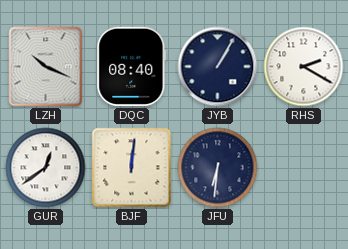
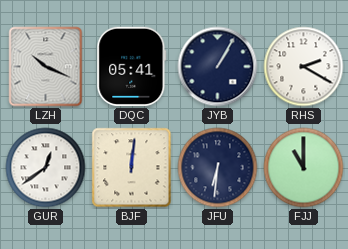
DQC: 08:40 -> 05:41 (132, 66)
FJJ: none -> 11:00 (304, 168)
